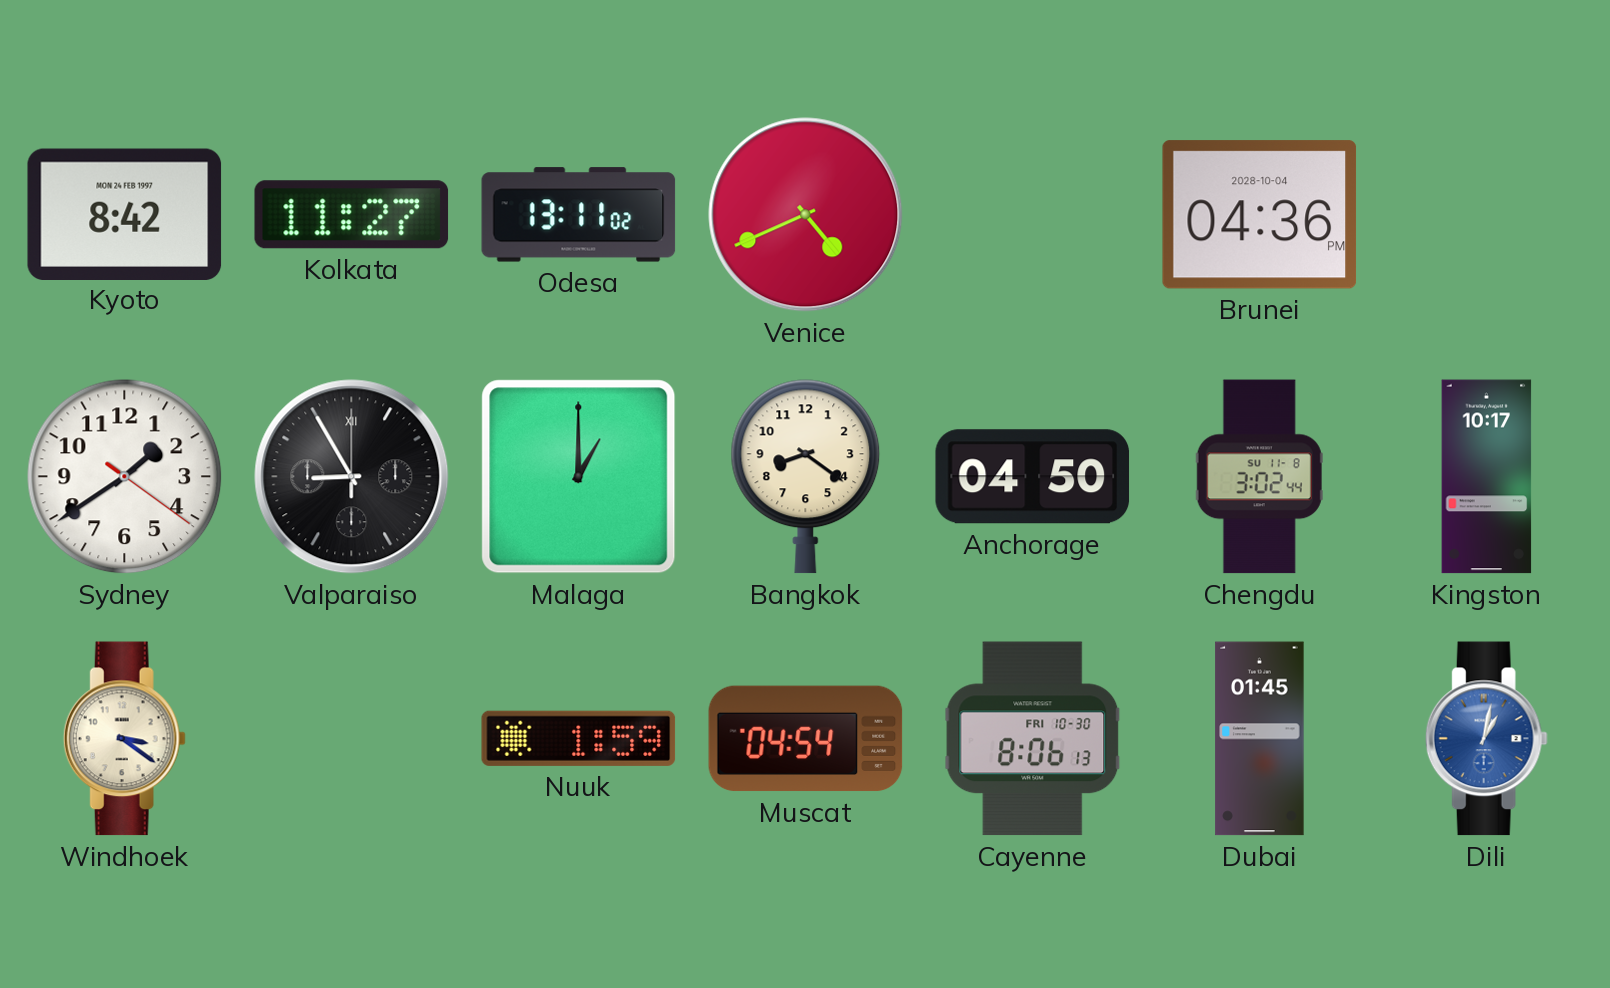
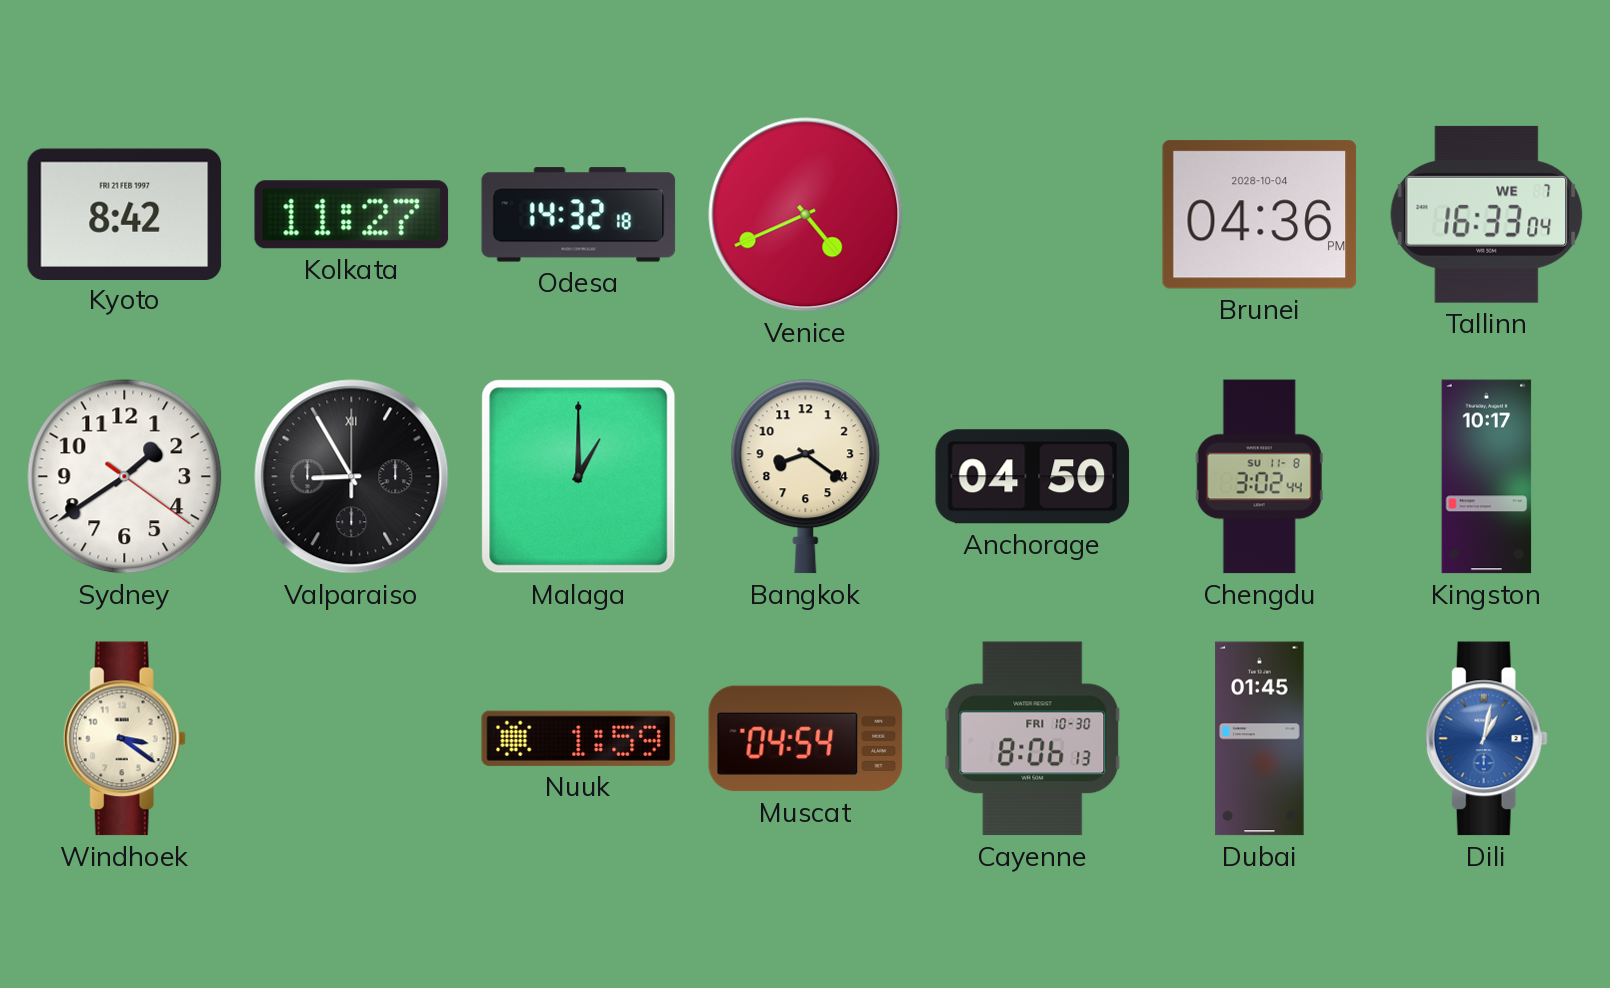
Kyoto date: MON 24 FEB 1997 -> FRI 21 FEB 1997 (125, 214)
Odesa: 13:11 -> 14:32 (579, 215)
Tallinn: none -> 16:33 (1487, 214)
